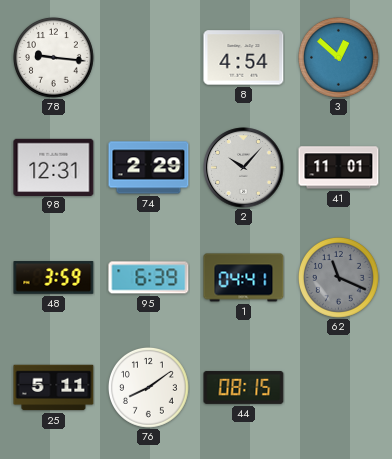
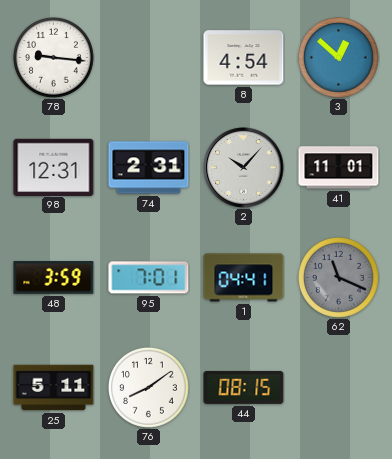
74: 2:29 -> 2:31 (149, 168)
95: 6:39 -> 7:01 (149, 278)
